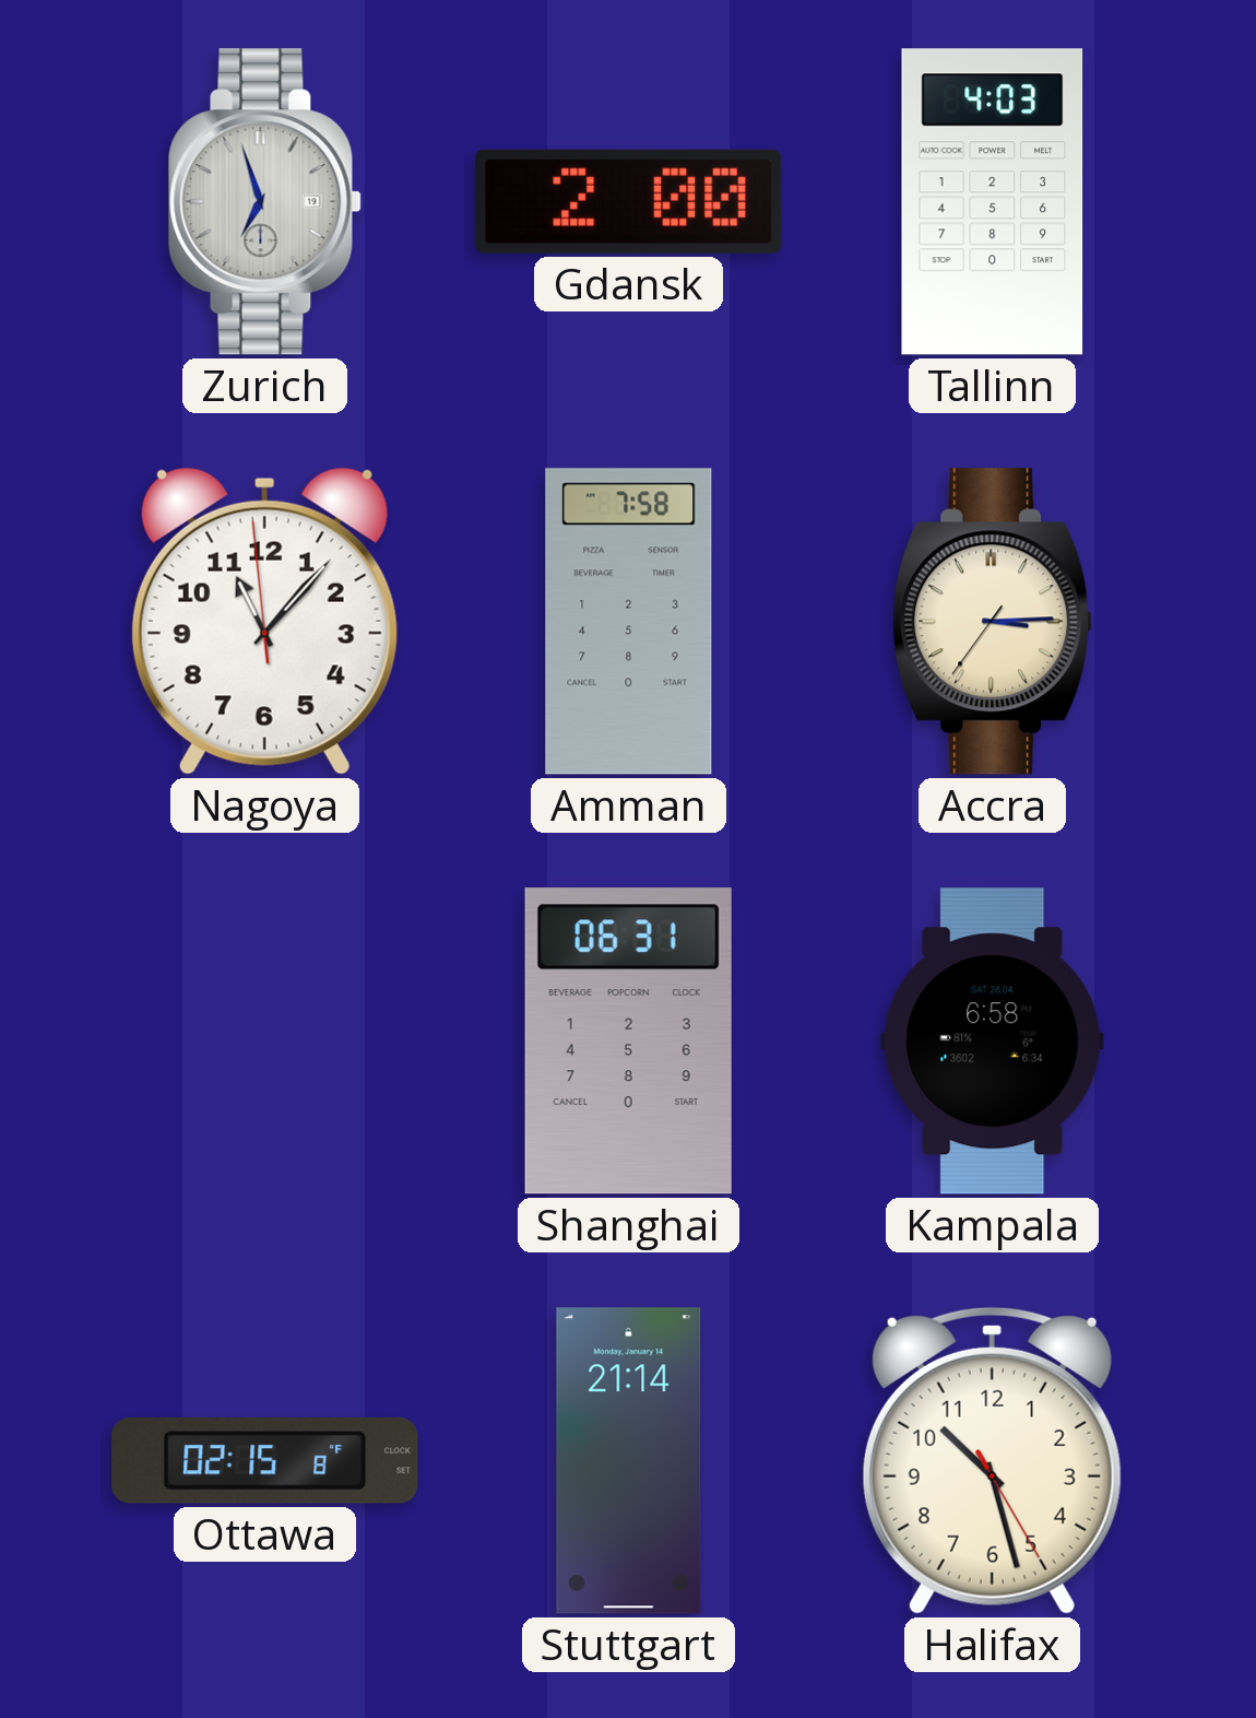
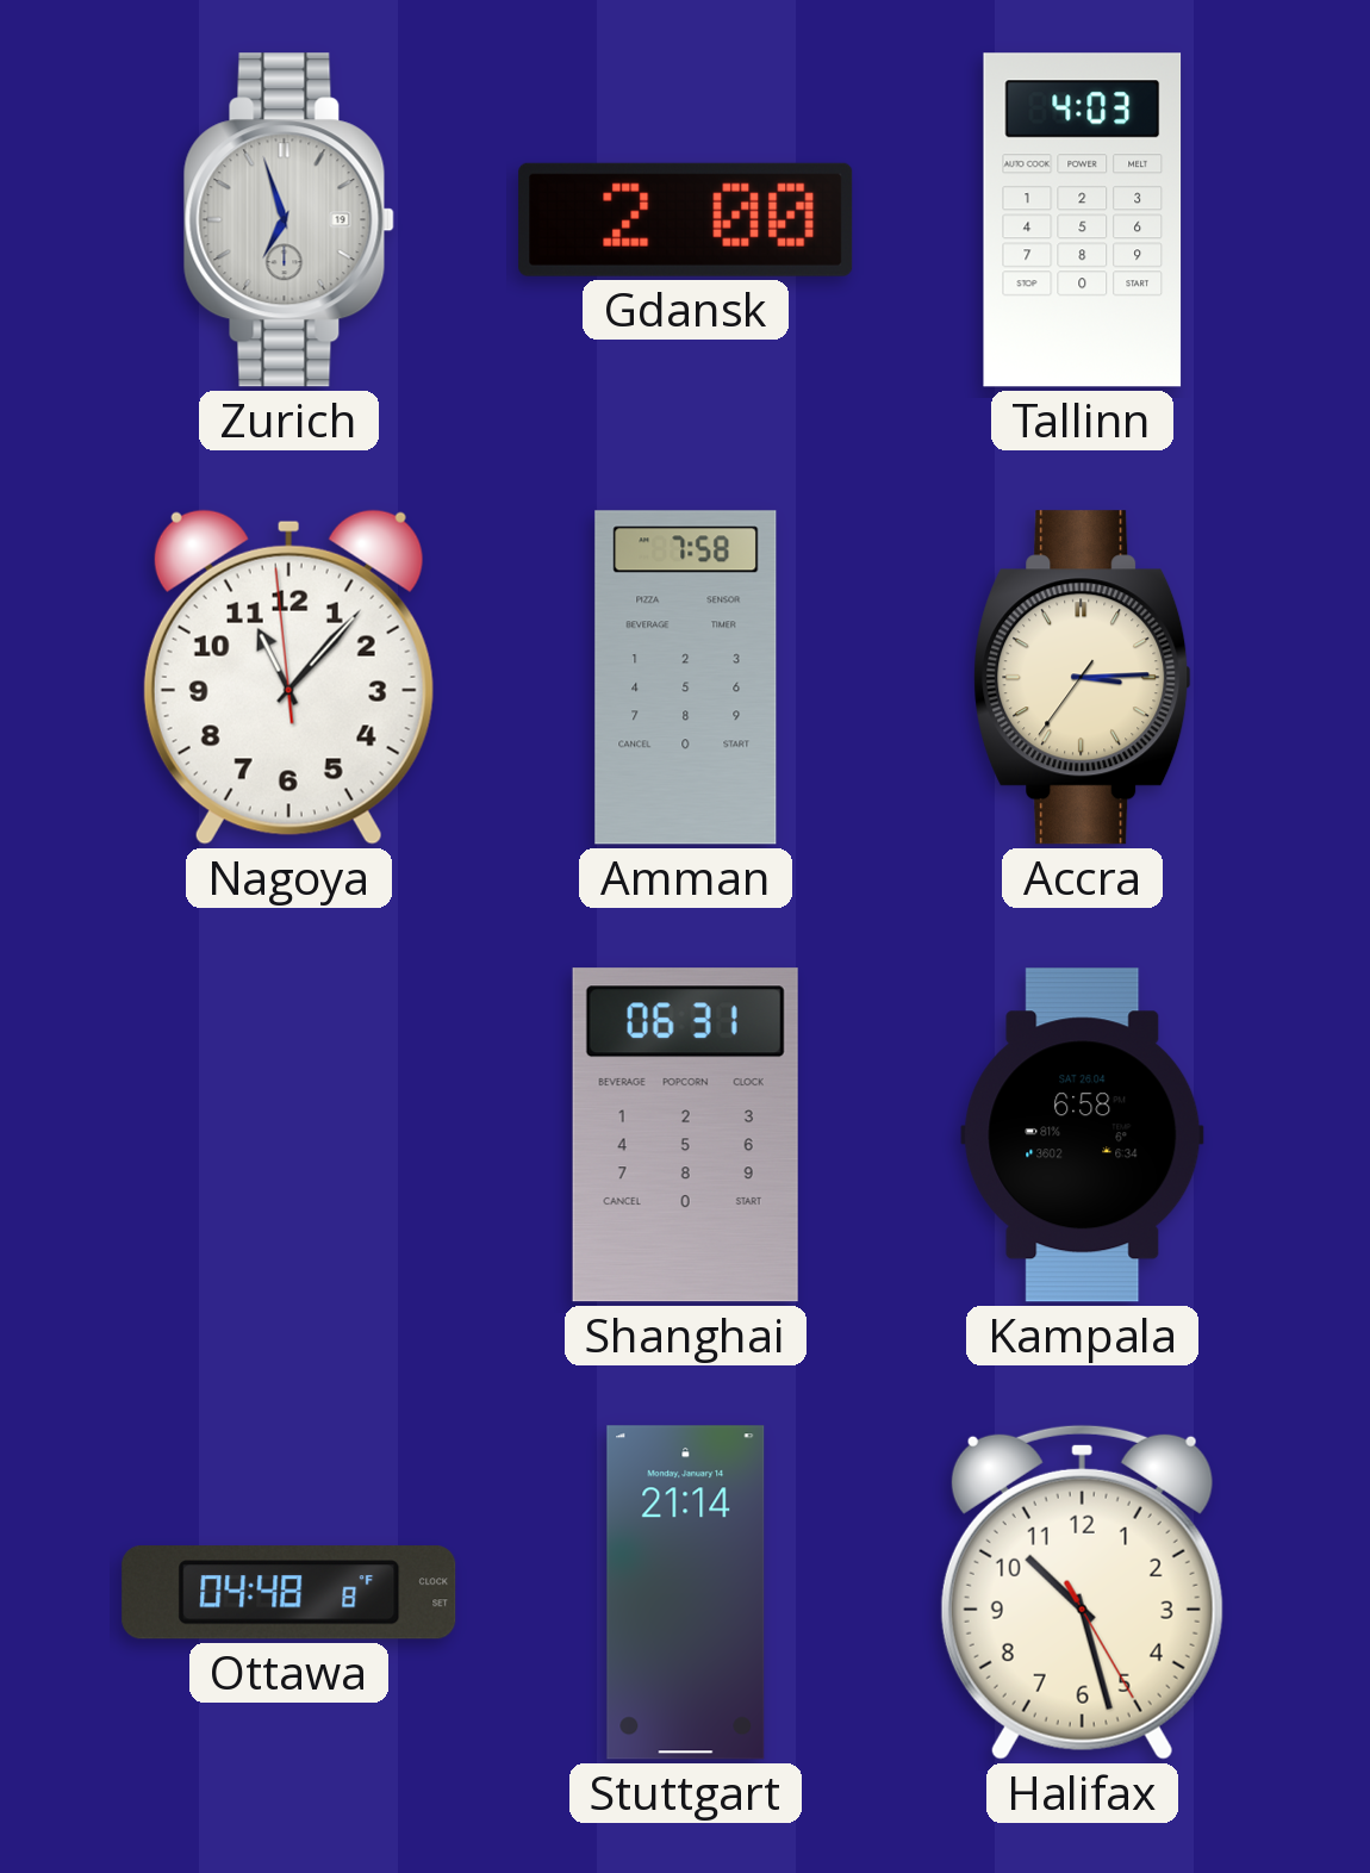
Ottawa: 02:15 -> 04:48 (289, 1593)
